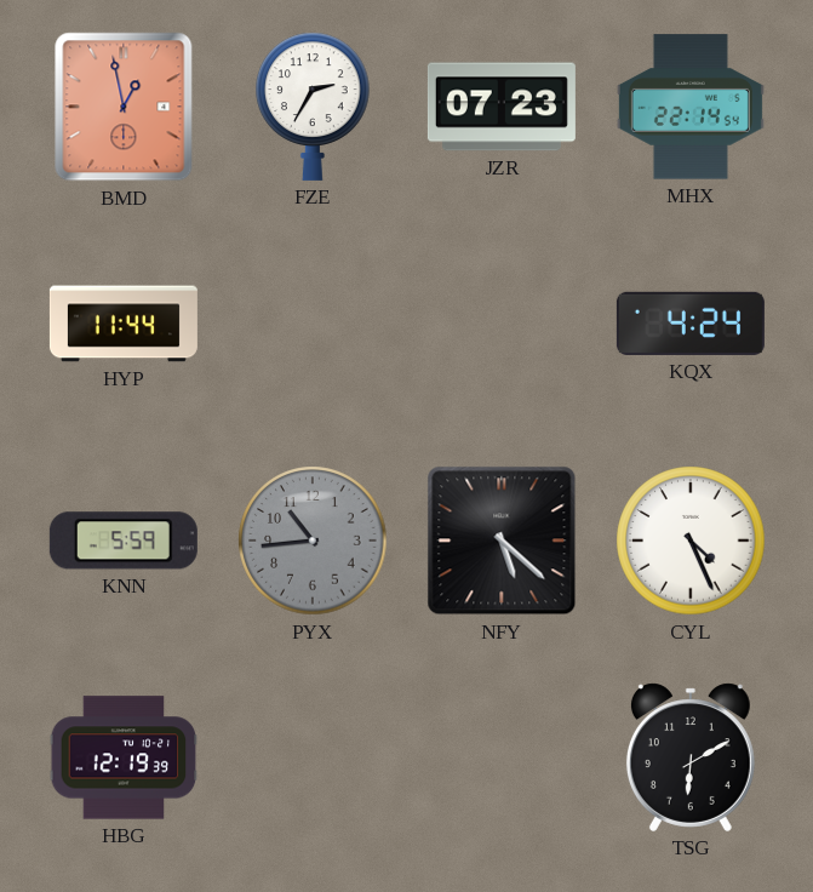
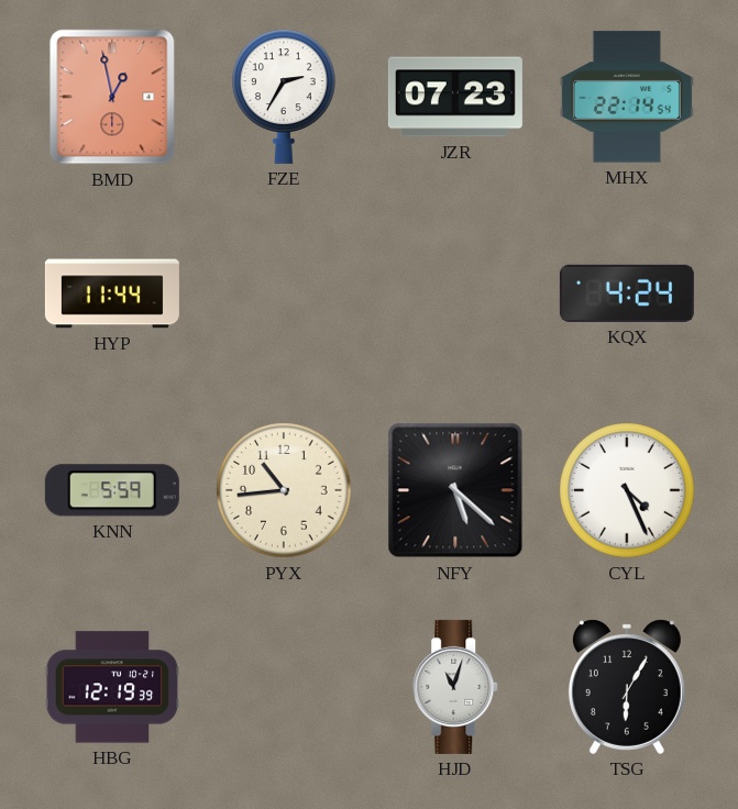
PYX dial: grey -> cream (284, 490)
HJD: none -> 11:03 (456, 687)
TSG: 6:10 -> 6:05 (627, 687)
